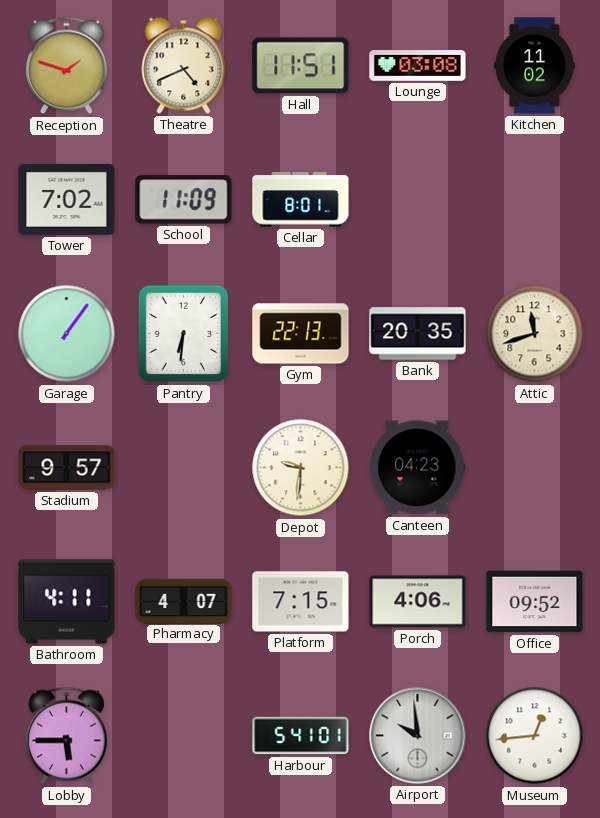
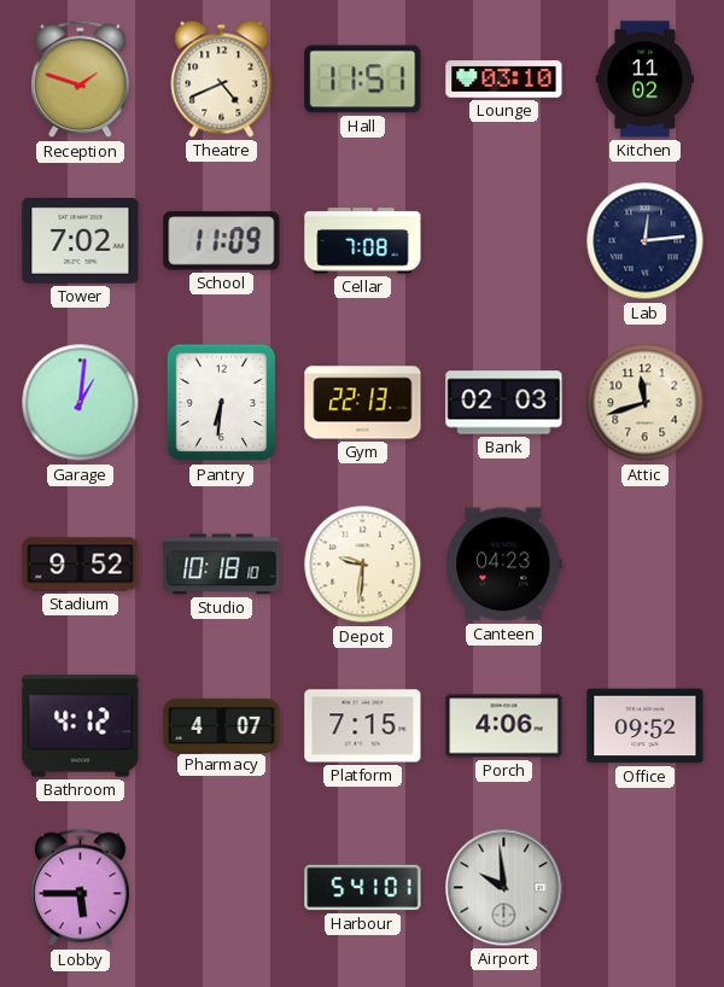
Lounge: 03:08 -> 03:10 (504, 80)
Cellar: 8:01 -> 7:08 (363, 241)
Lab: none -> 12:14 (646, 241)
Garage: 1:06 -> 1:01 (81, 403)
Bank: 20:35 -> 02:03 (504, 403)
Stadium: 9:57 -> 9:52 (81, 565)
Studio: none -> 10:18 (222, 565)
Bathroom: 4:11 -> 4:12 (81, 726)
Museum: 12:44 -> none (535, 736)
